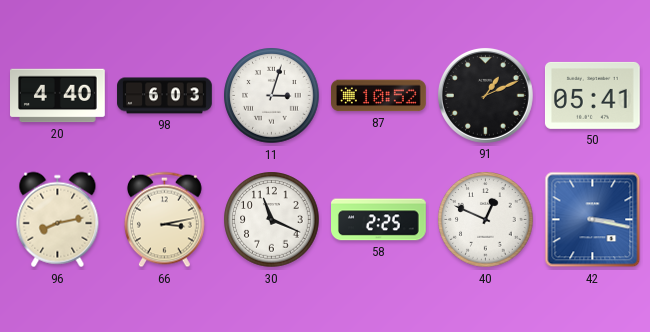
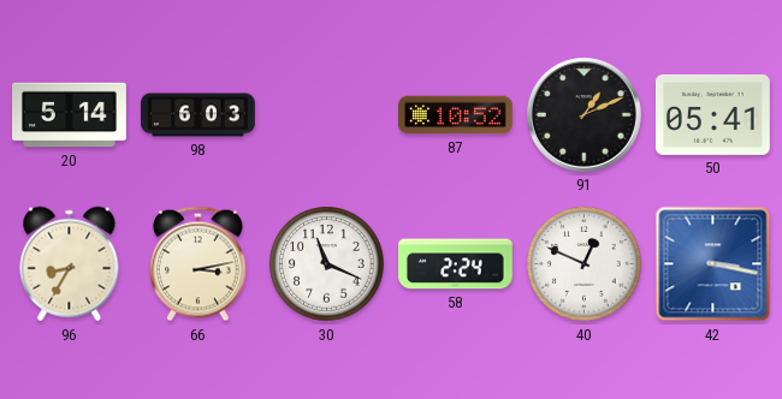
20: 4:40 -> 5:14 (70, 115)
11: 3:03 -> none (272, 96)
96: 8:13 -> 8:35 (70, 264)
58: 2:25 -> 2:24 (456, 264)
